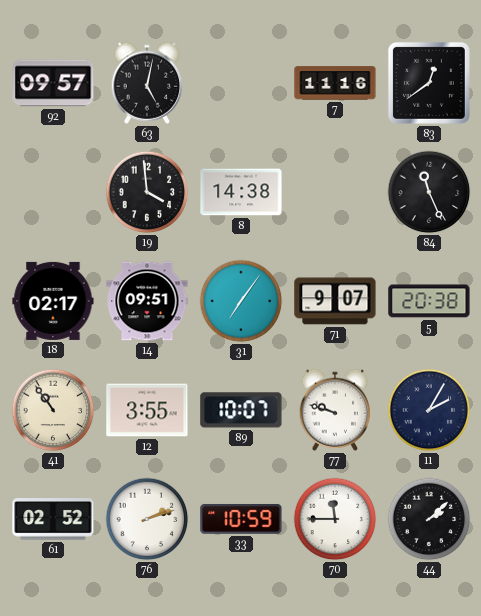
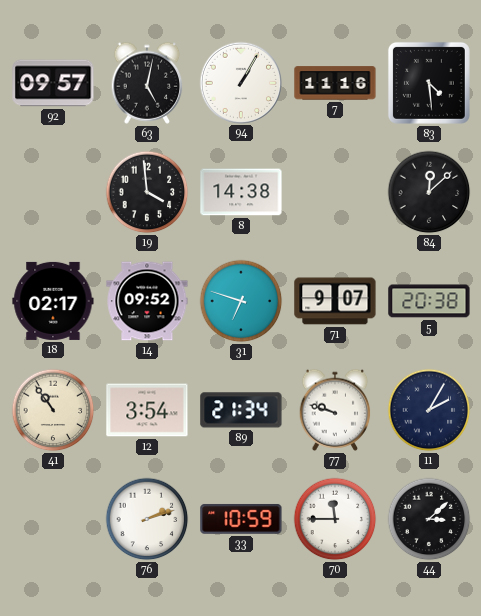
94: none -> 1:05 (240, 82)
83: 12:39 -> 4:29 (429, 83)
84: 11:26 -> 12:08 (429, 192)
14: 09:51 -> 09:52 (147, 301)
31: 7:06 -> 6:48 (241, 301)
12: 3:55 -> 3:54 (147, 410)
89: 10:07 -> 21:34 (241, 410)
61: 02:52 -> none (53, 519)
44: 2:08 -> 3:08 (429, 519)
